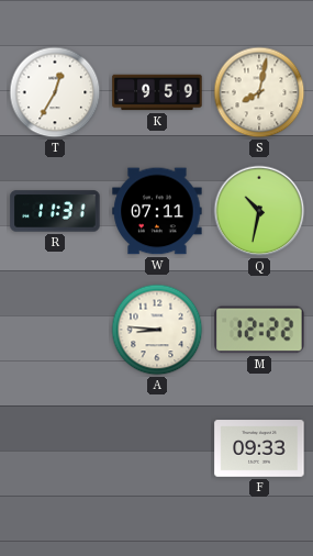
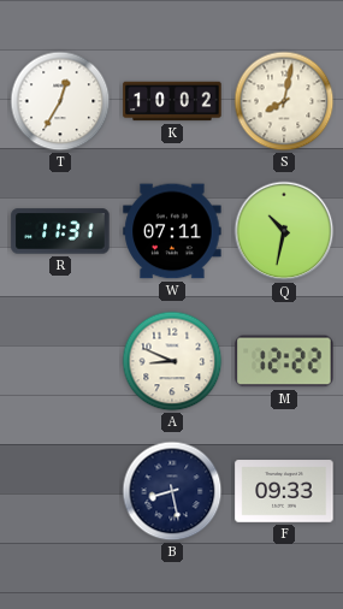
K: 9:59 -> 10:02 (172, 101)
A: 8:46 -> 8:49 (172, 361)
B: none -> 8:28 (172, 491)
